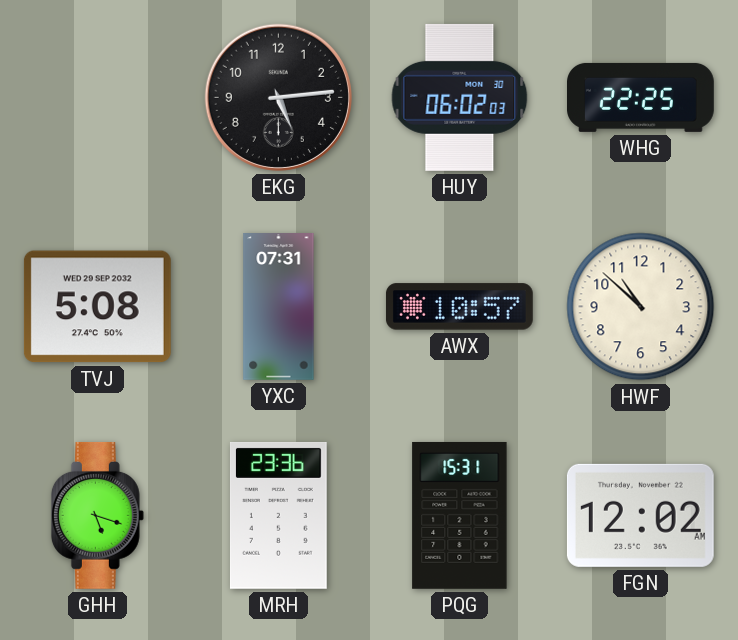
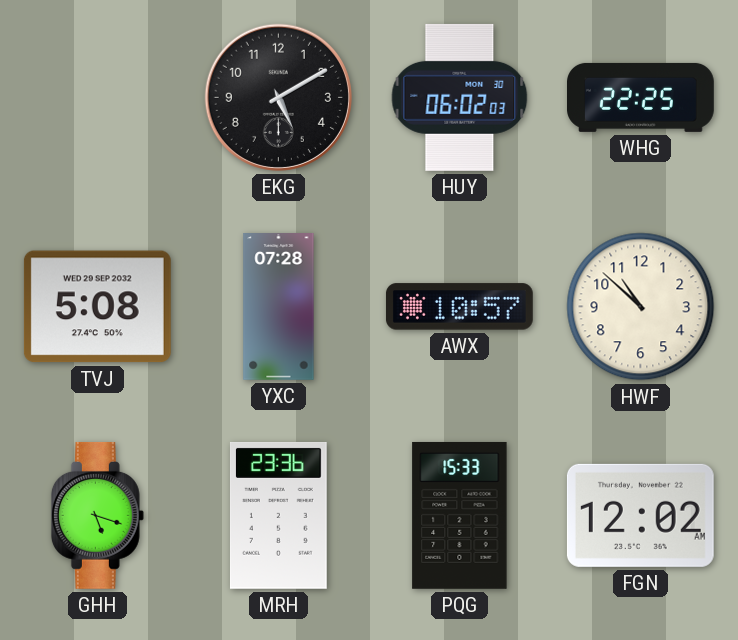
EKG: 5:14 -> 5:10 (278, 97)
YXC: 07:31 -> 07:28 (279, 307)
PQG: 15:31 -> 15:33 (460, 515)
